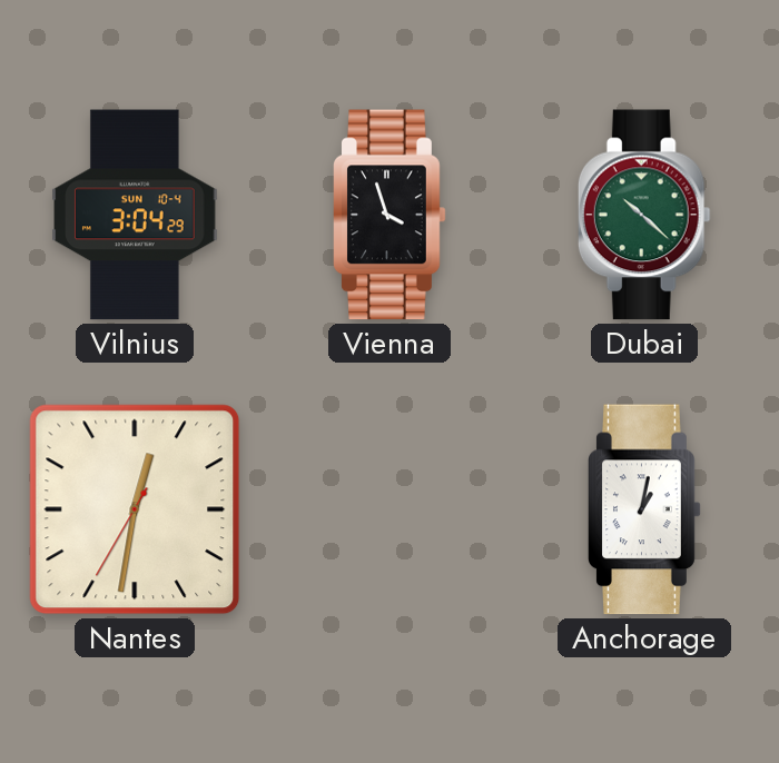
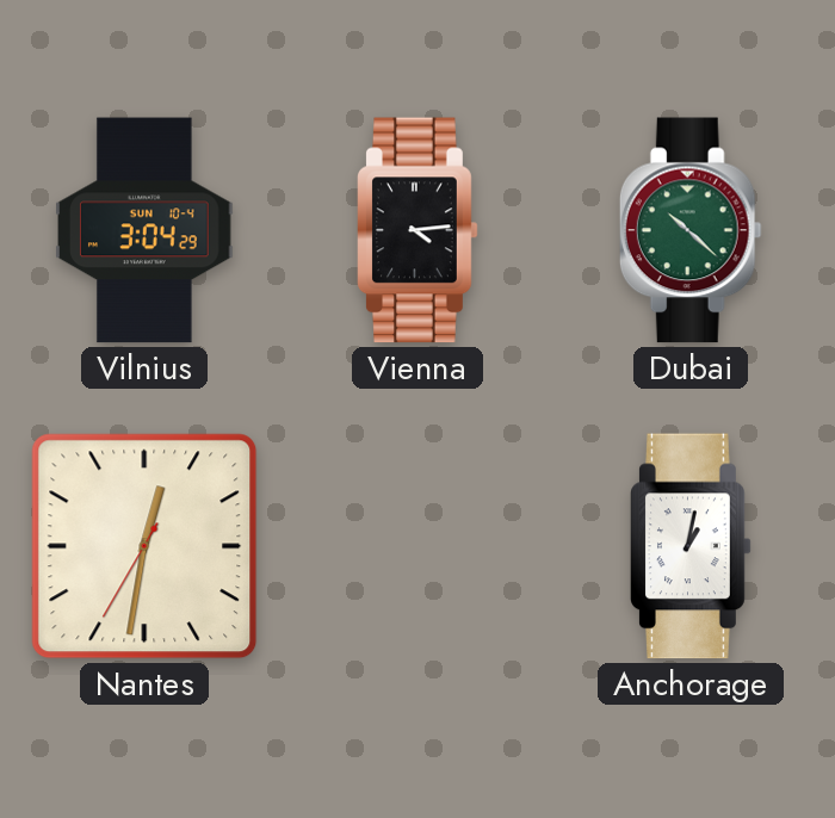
Vienna: 3:57 -> 4:14 (417, 230)
